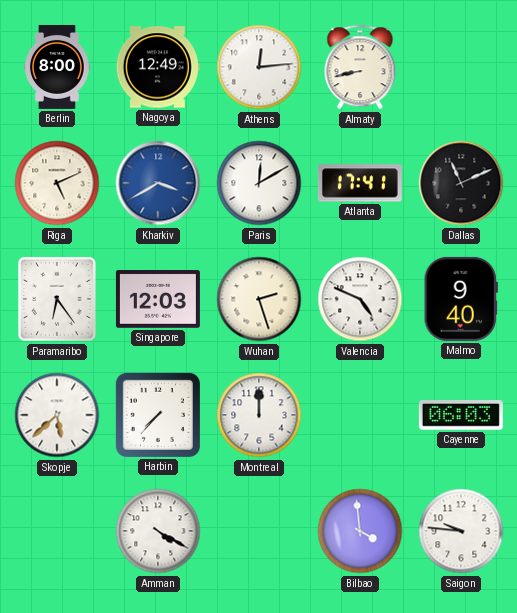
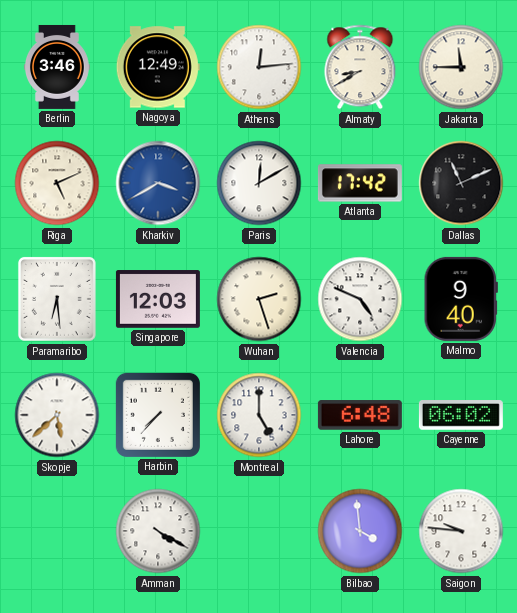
Berlin: 8:00 -> 3:46 (57, 67)
Almaty: 8:43 -> 8:40 (360, 67)
Jakarta: none -> 11:45 (461, 67)
Atlanta: 17:41 -> 17:42 (360, 183)
Paramaribo: 6:24 -> 6:29 (57, 299)
Montreal: 12:00 -> 5:00 (259, 415)
Lahore: none -> 6:48 (360, 415)
Cayenne: 06:03 -> 06:02 (461, 415)
